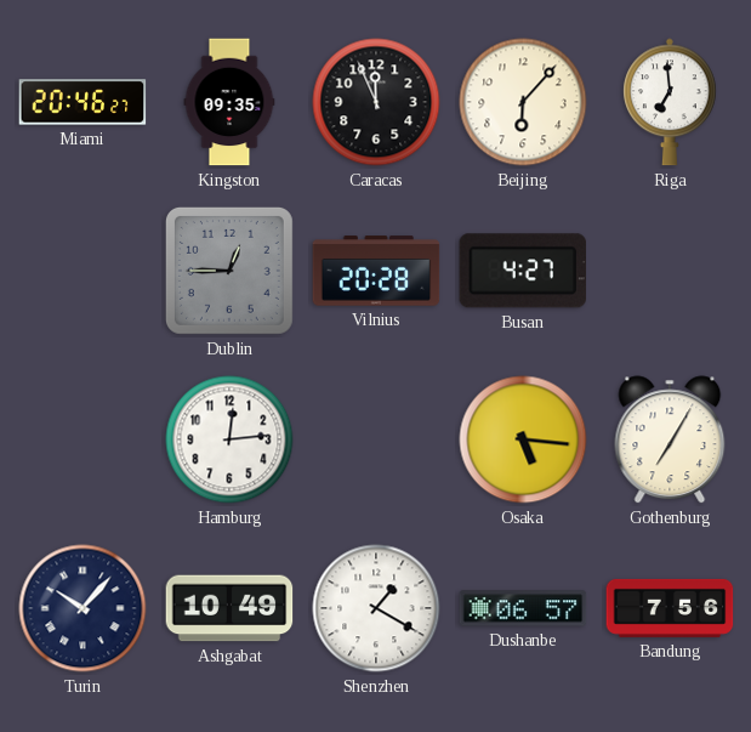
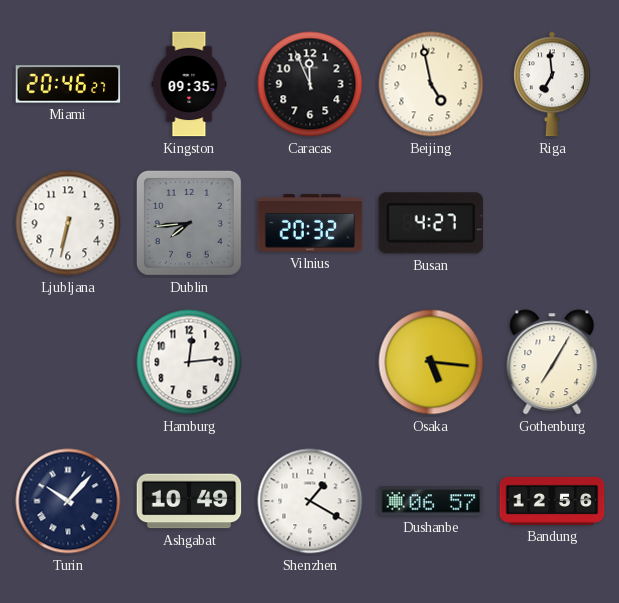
Beijing: 6:07 -> 4:58 (431, 84)
Ljubljana: none -> 6:32 (68, 223)
Dublin: 12:45 -> 7:44 (189, 223)
Vilnius: 20:28 -> 20:32 (310, 223)
Bandung: 7:56 -> 12:56 (552, 501)
